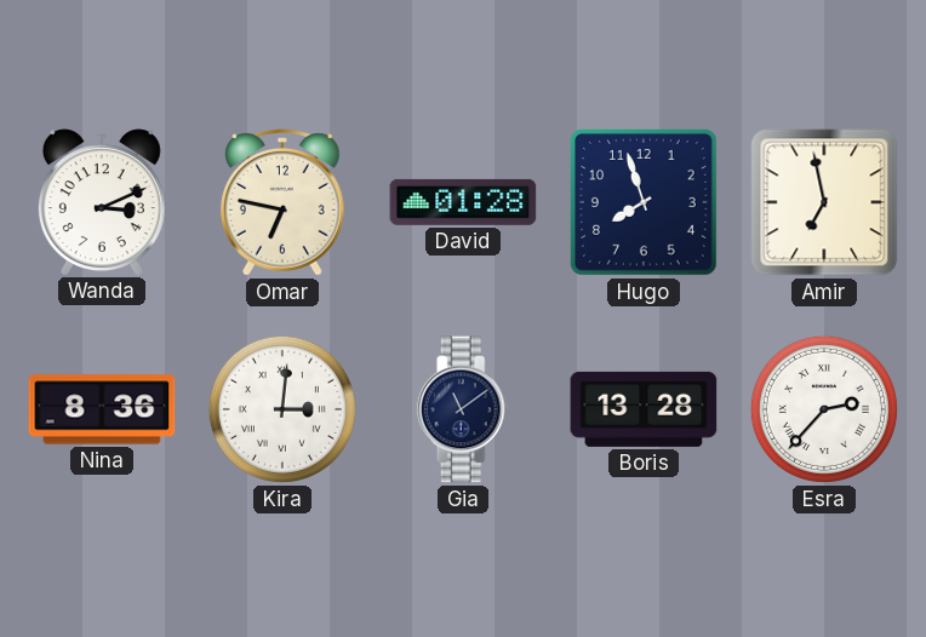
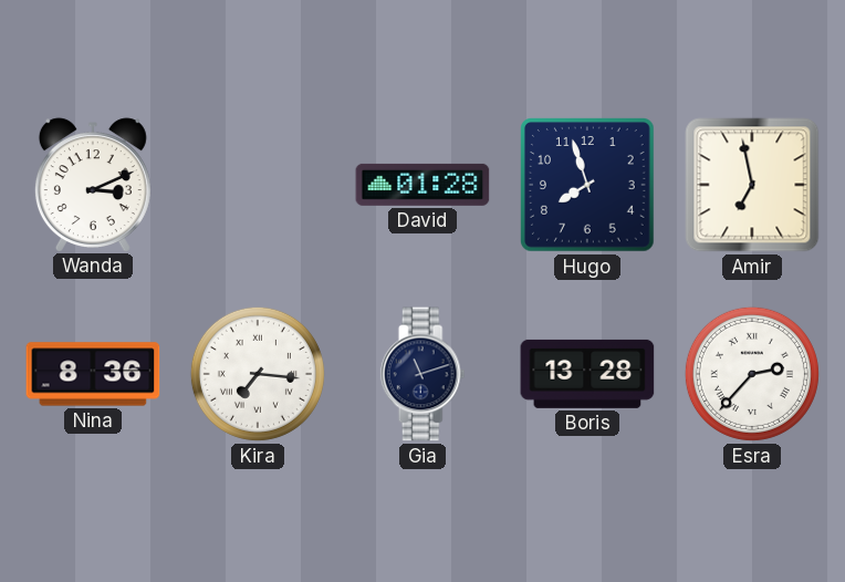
Omar: 6:47 -> none (284, 202)
Kira: 3:01 -> 7:16 (258, 374)
Gia: 11:09 -> 11:12 (422, 374)
